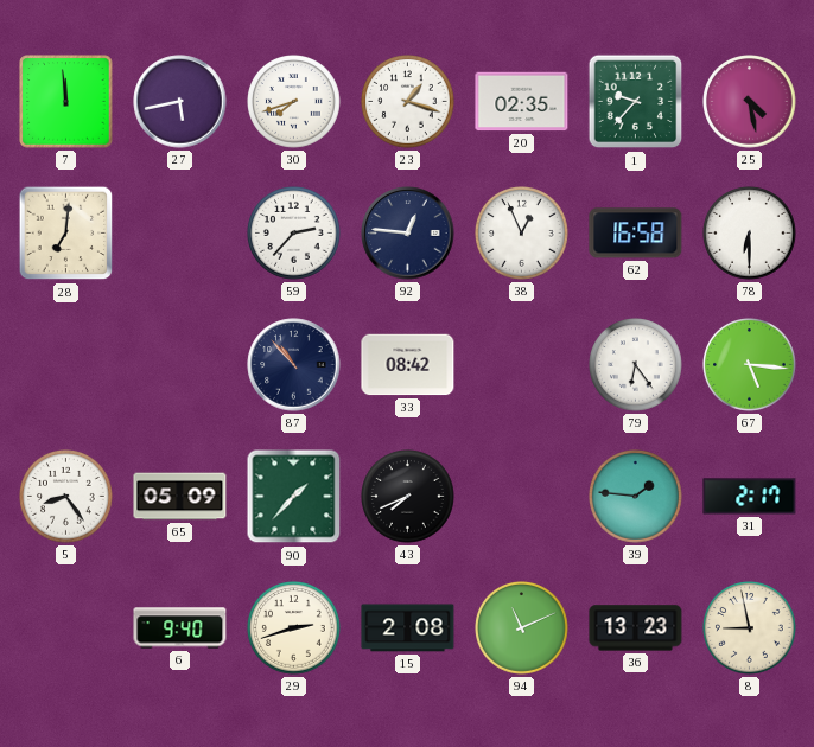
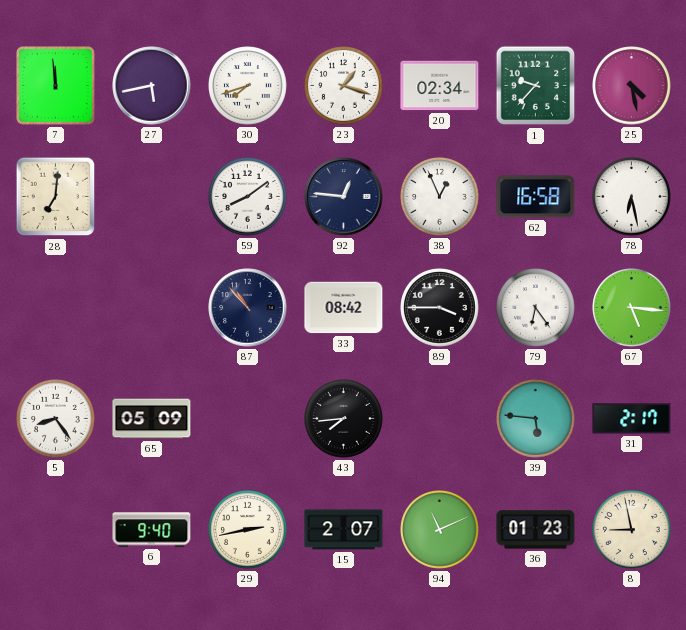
20: 02:35 -> 02:34 (440, 86)
59: 2:37 -> 8:09 (248, 197)
78: 6:30 -> 6:28 (632, 197)
89: none -> 3:45 (440, 308)
90: 1:37 -> none (294, 497)
43: 7:41 -> 7:44 (344, 419)
39: 1:46 -> 5:46 (536, 419)
29: 2:42 -> 2:43 (248, 530)
15: 2:08 -> 2:07 (344, 530)
36: 13:23 -> 01:23 (536, 530)
